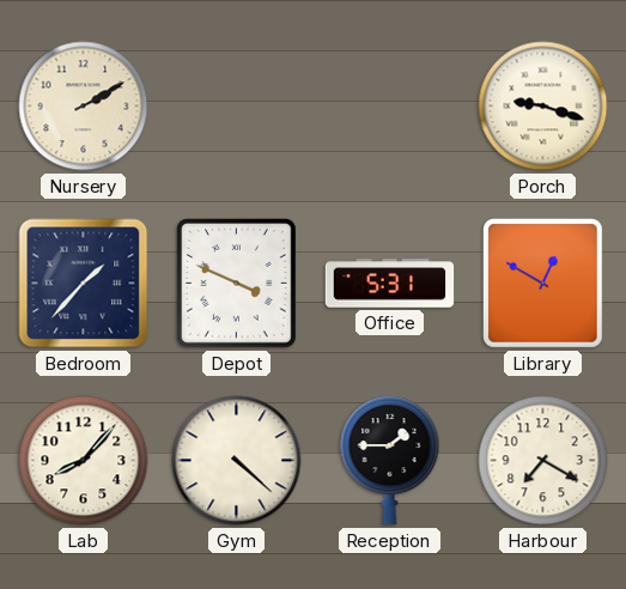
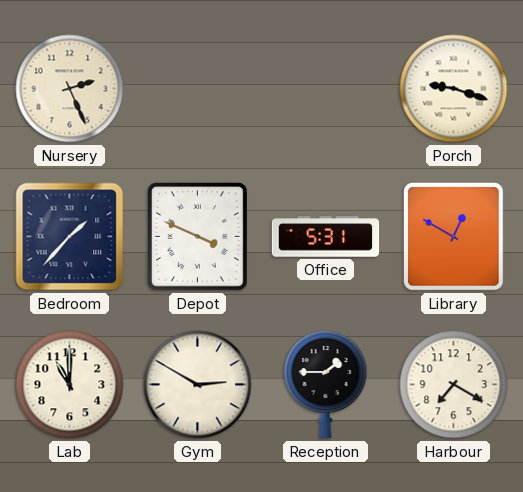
Nursery: 2:10 -> 2:26 (70, 89)
Lab: 8:07 -> 11:00 (70, 385)
Gym: 4:22 -> 2:50 (198, 385)
